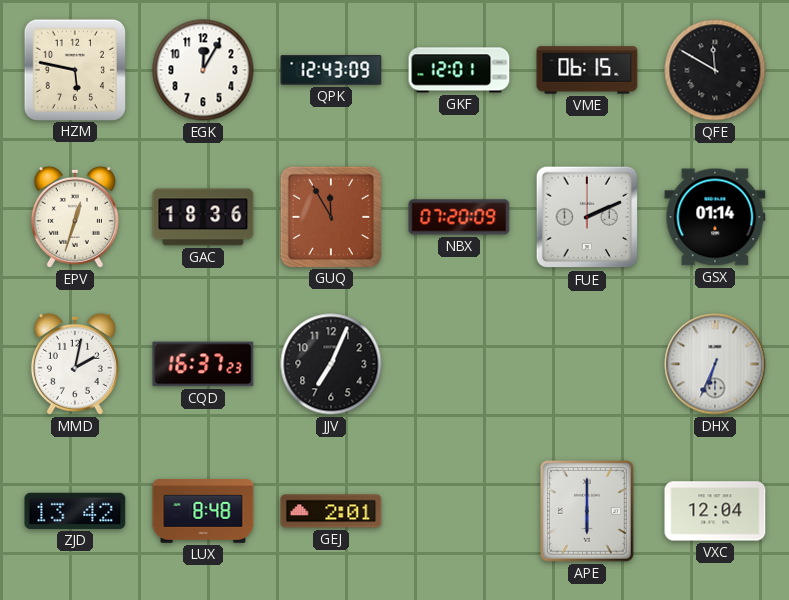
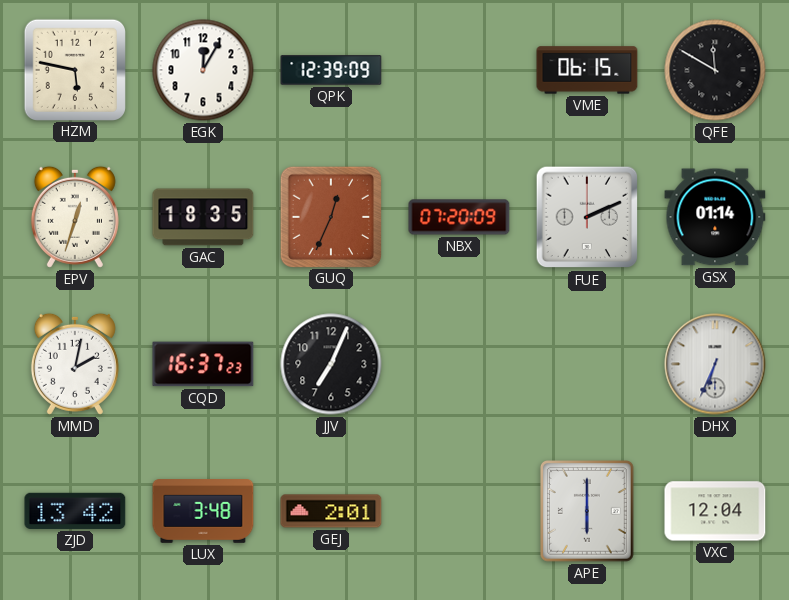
QPK: 12:43 -> 12:39 (331, 70)
GKF: 12:01 -> none (459, 70)
GAC: 18:36 -> 18:35 (203, 217)
GUQ: 11:55 -> 12:34 (330, 216)
LUX: 8:48 -> 3:48 (203, 511)
